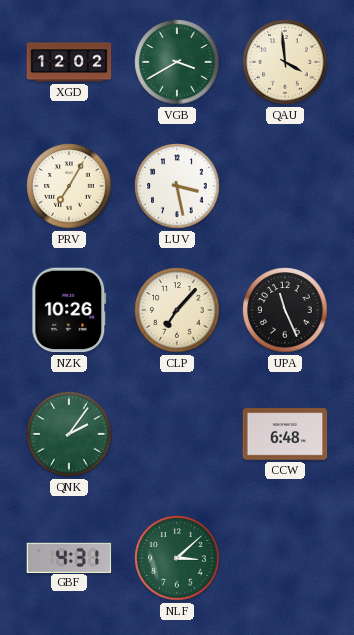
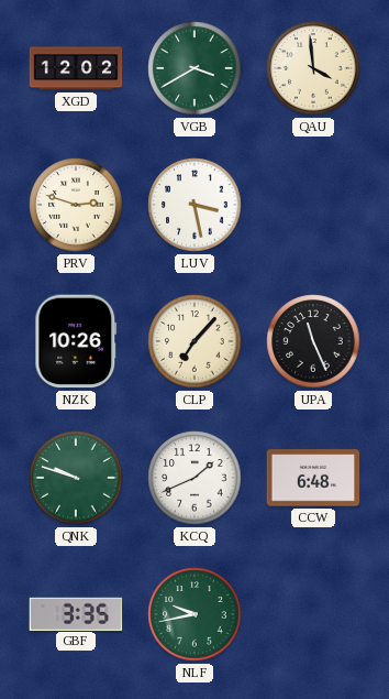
PRV: 7:05 -> 2:48 (76, 205)
QNK: 2:06 -> 9:48 (76, 478)
KCQ: none -> 1:41 (194, 478)
GBF: 4:31 -> 3:35 (76, 613)
NLF: 3:08 -> 9:43 (194, 614)
